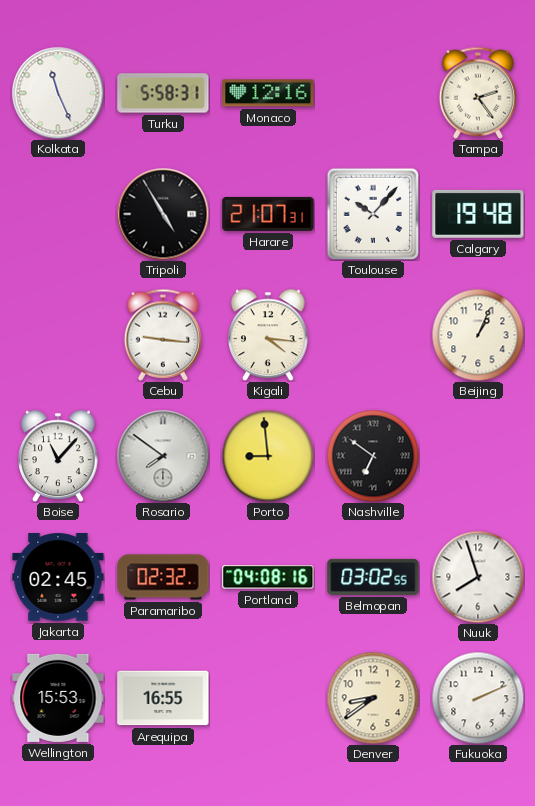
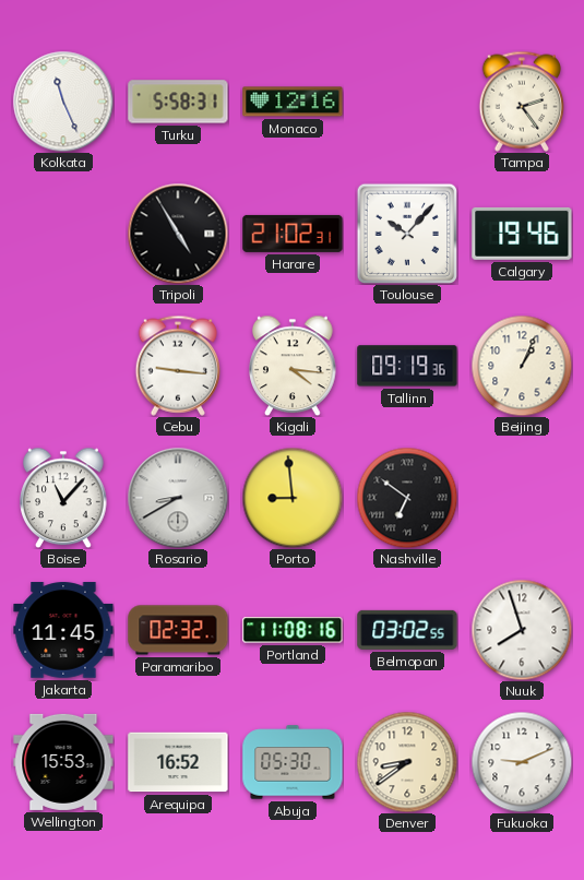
Harare: 21:07 -> 21:02 (293, 234)
Calgary: 19:48 -> 19:46 (522, 234)
Tallinn: none -> 09:19 (407, 366)
Rosario: 7:51 -> 8:40 (178, 498)
Jakarta: 02:45 -> 11:45 (63, 630)
Portland: 04:08 -> 11:08 (293, 630)
Arequipa: 16:55 -> 16:52 (178, 762)
Abuja: none -> 05:30 (293, 762)
Fukuoka: 2:11 -> 9:11 (522, 762)
